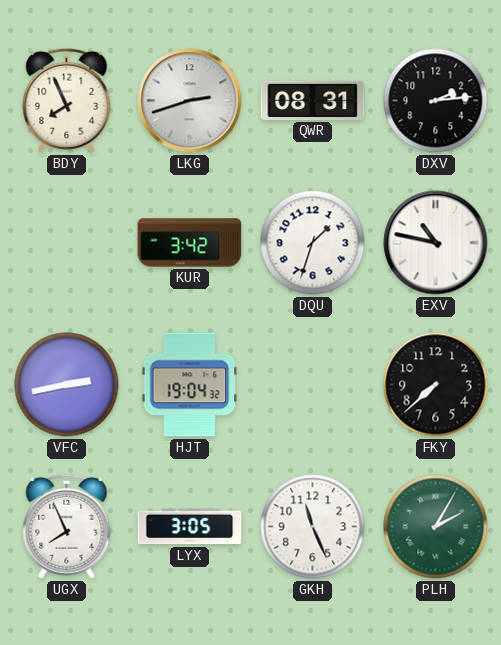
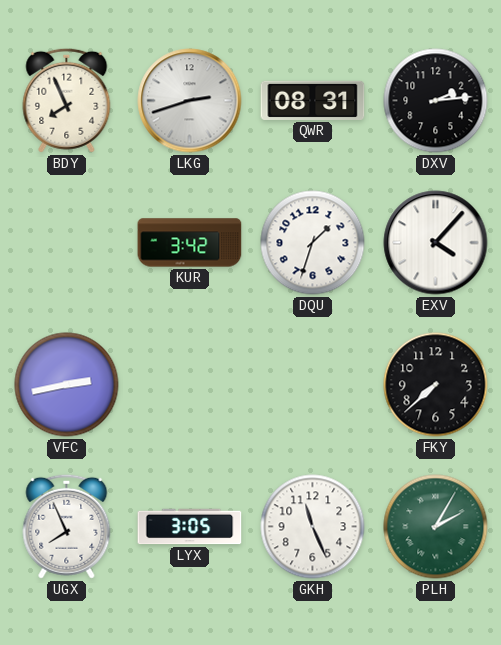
EXV: 10:47 -> 4:07 (436, 243)
HJT: 19:04 -> none (190, 385)
